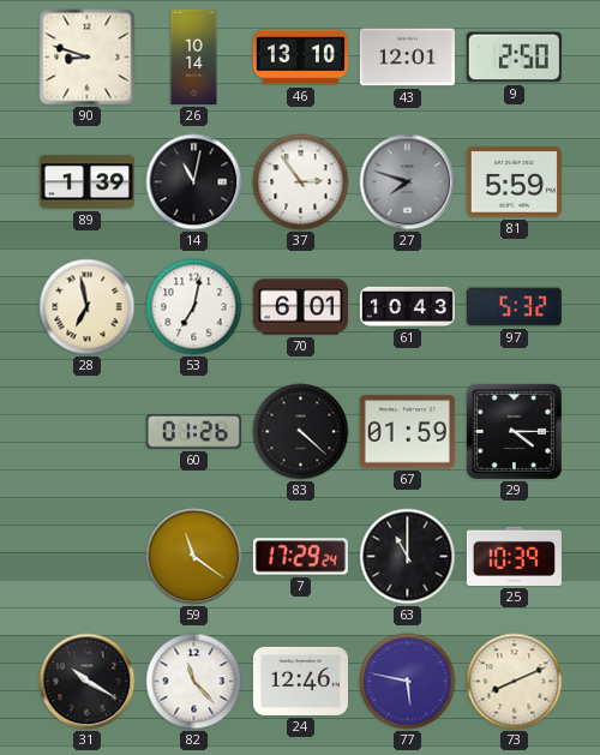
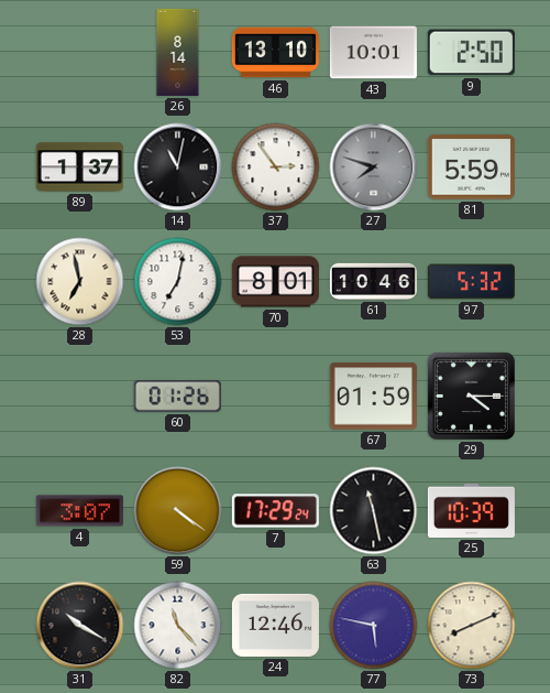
90: 8:48 -> none (88, 58)
26: 10:14 -> 8:14 (178, 52)
43: 12:01 -> 10:01 (373, 53)
89: 1:39 -> 1:37 (79, 167)
70: 6:01 -> 8:01 (275, 282)
61: 10:43 -> 10:46 (373, 281)
83: 4:22 -> none (301, 432)
4: none -> 3:07 (79, 511)
59: 11:21 -> 4:21 (178, 511)
63: 11:00 -> 11:28 (374, 511)
